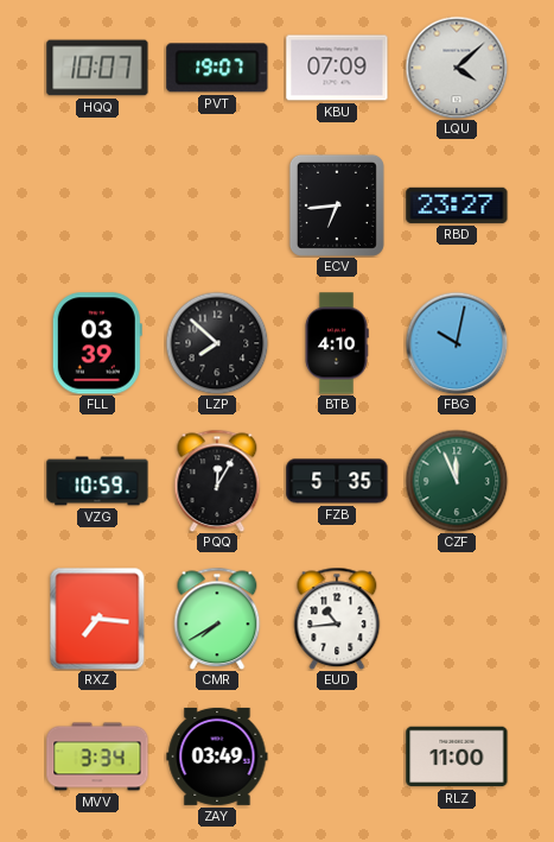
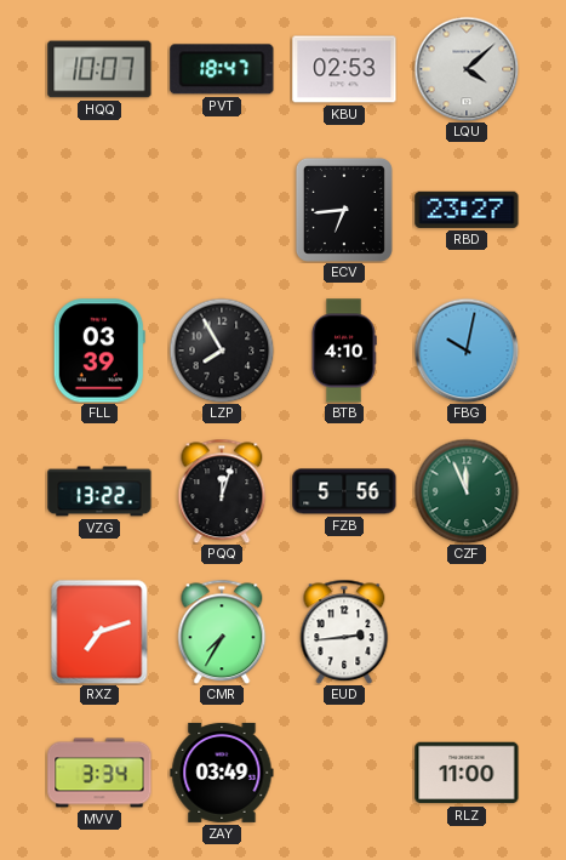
PVT: 19:07 -> 18:47 (222, 69)
KBU: 07:09 -> 02:53 (344, 69)
LZP: 7:52 -> 7:55 (222, 351)
VZG: 10:59 -> 13:22 (99, 491)
PQQ: 12:05 -> 12:03 (222, 491)
FZB: 5:35 -> 5:56 (344, 491)
RXZ: 7:16 -> 7:12 (99, 632)
CMR: 7:40 -> 7:35 (222, 632)
EUD: 10:44 -> 2:44 (344, 632)
